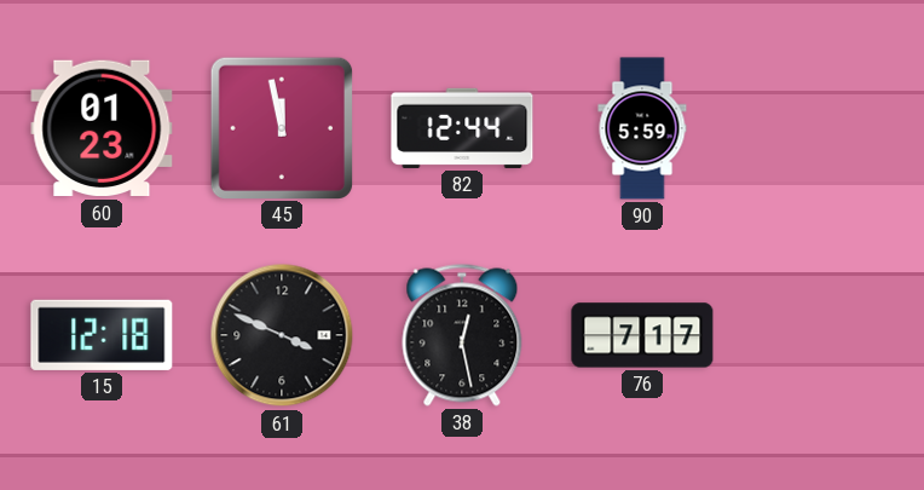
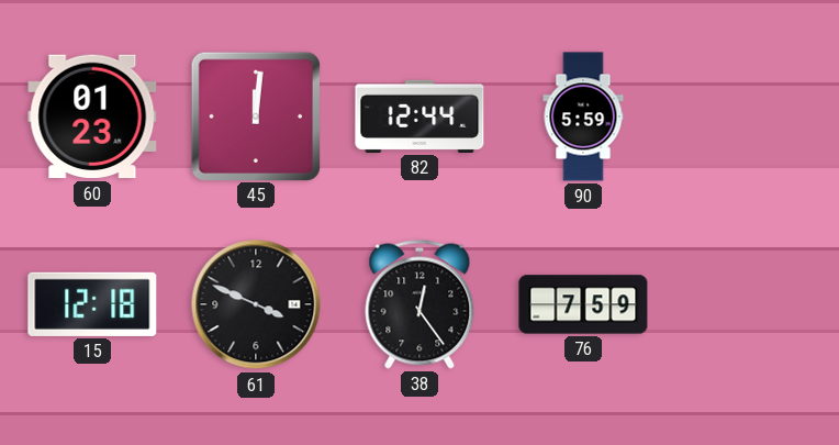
45: 11:58 -> 12:01 (255, 115)
38: 12:28 -> 12:24 (419, 304)
76: 7:17 -> 7:59 (583, 304)
